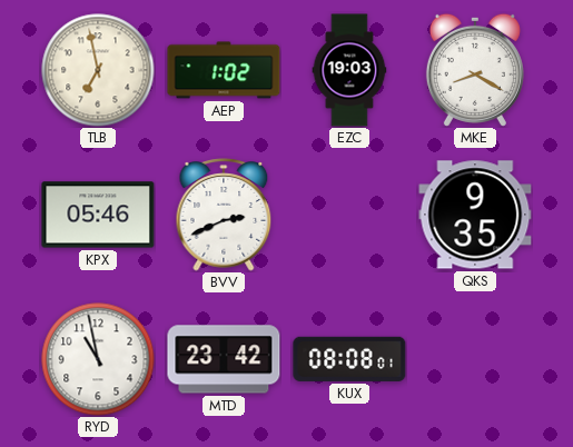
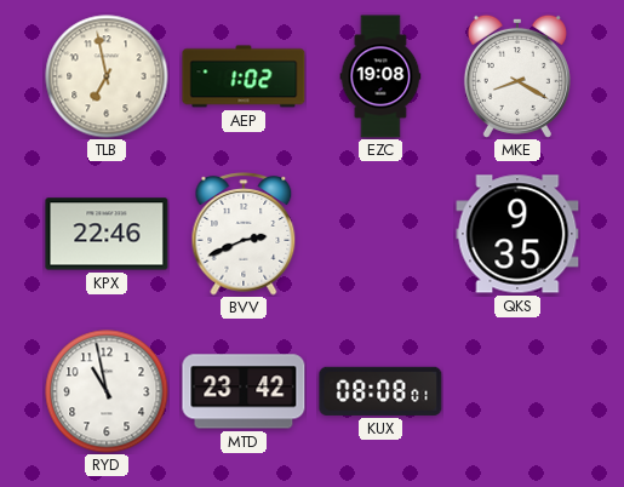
EZC: 19:03 -> 19:08 (380, 76)
KPX: 05:46 -> 22:46 (107, 234)
